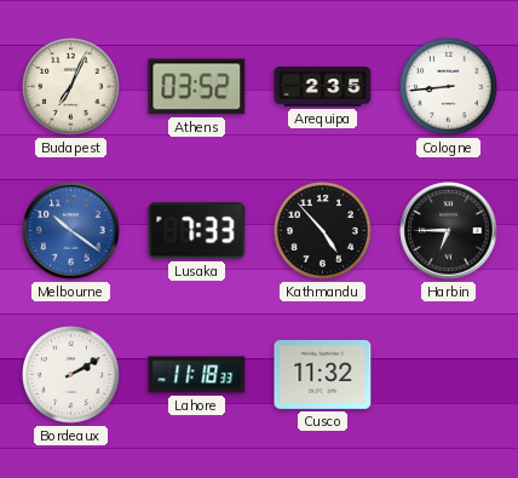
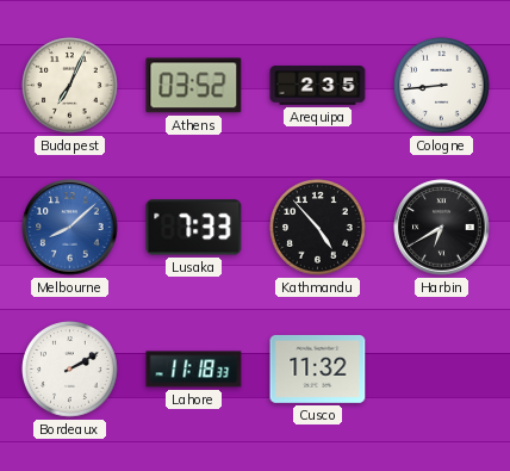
Melbourne: 10:21 -> 8:08 (70, 228)
Harbin: 6:45 -> 6:40 (442, 228)
